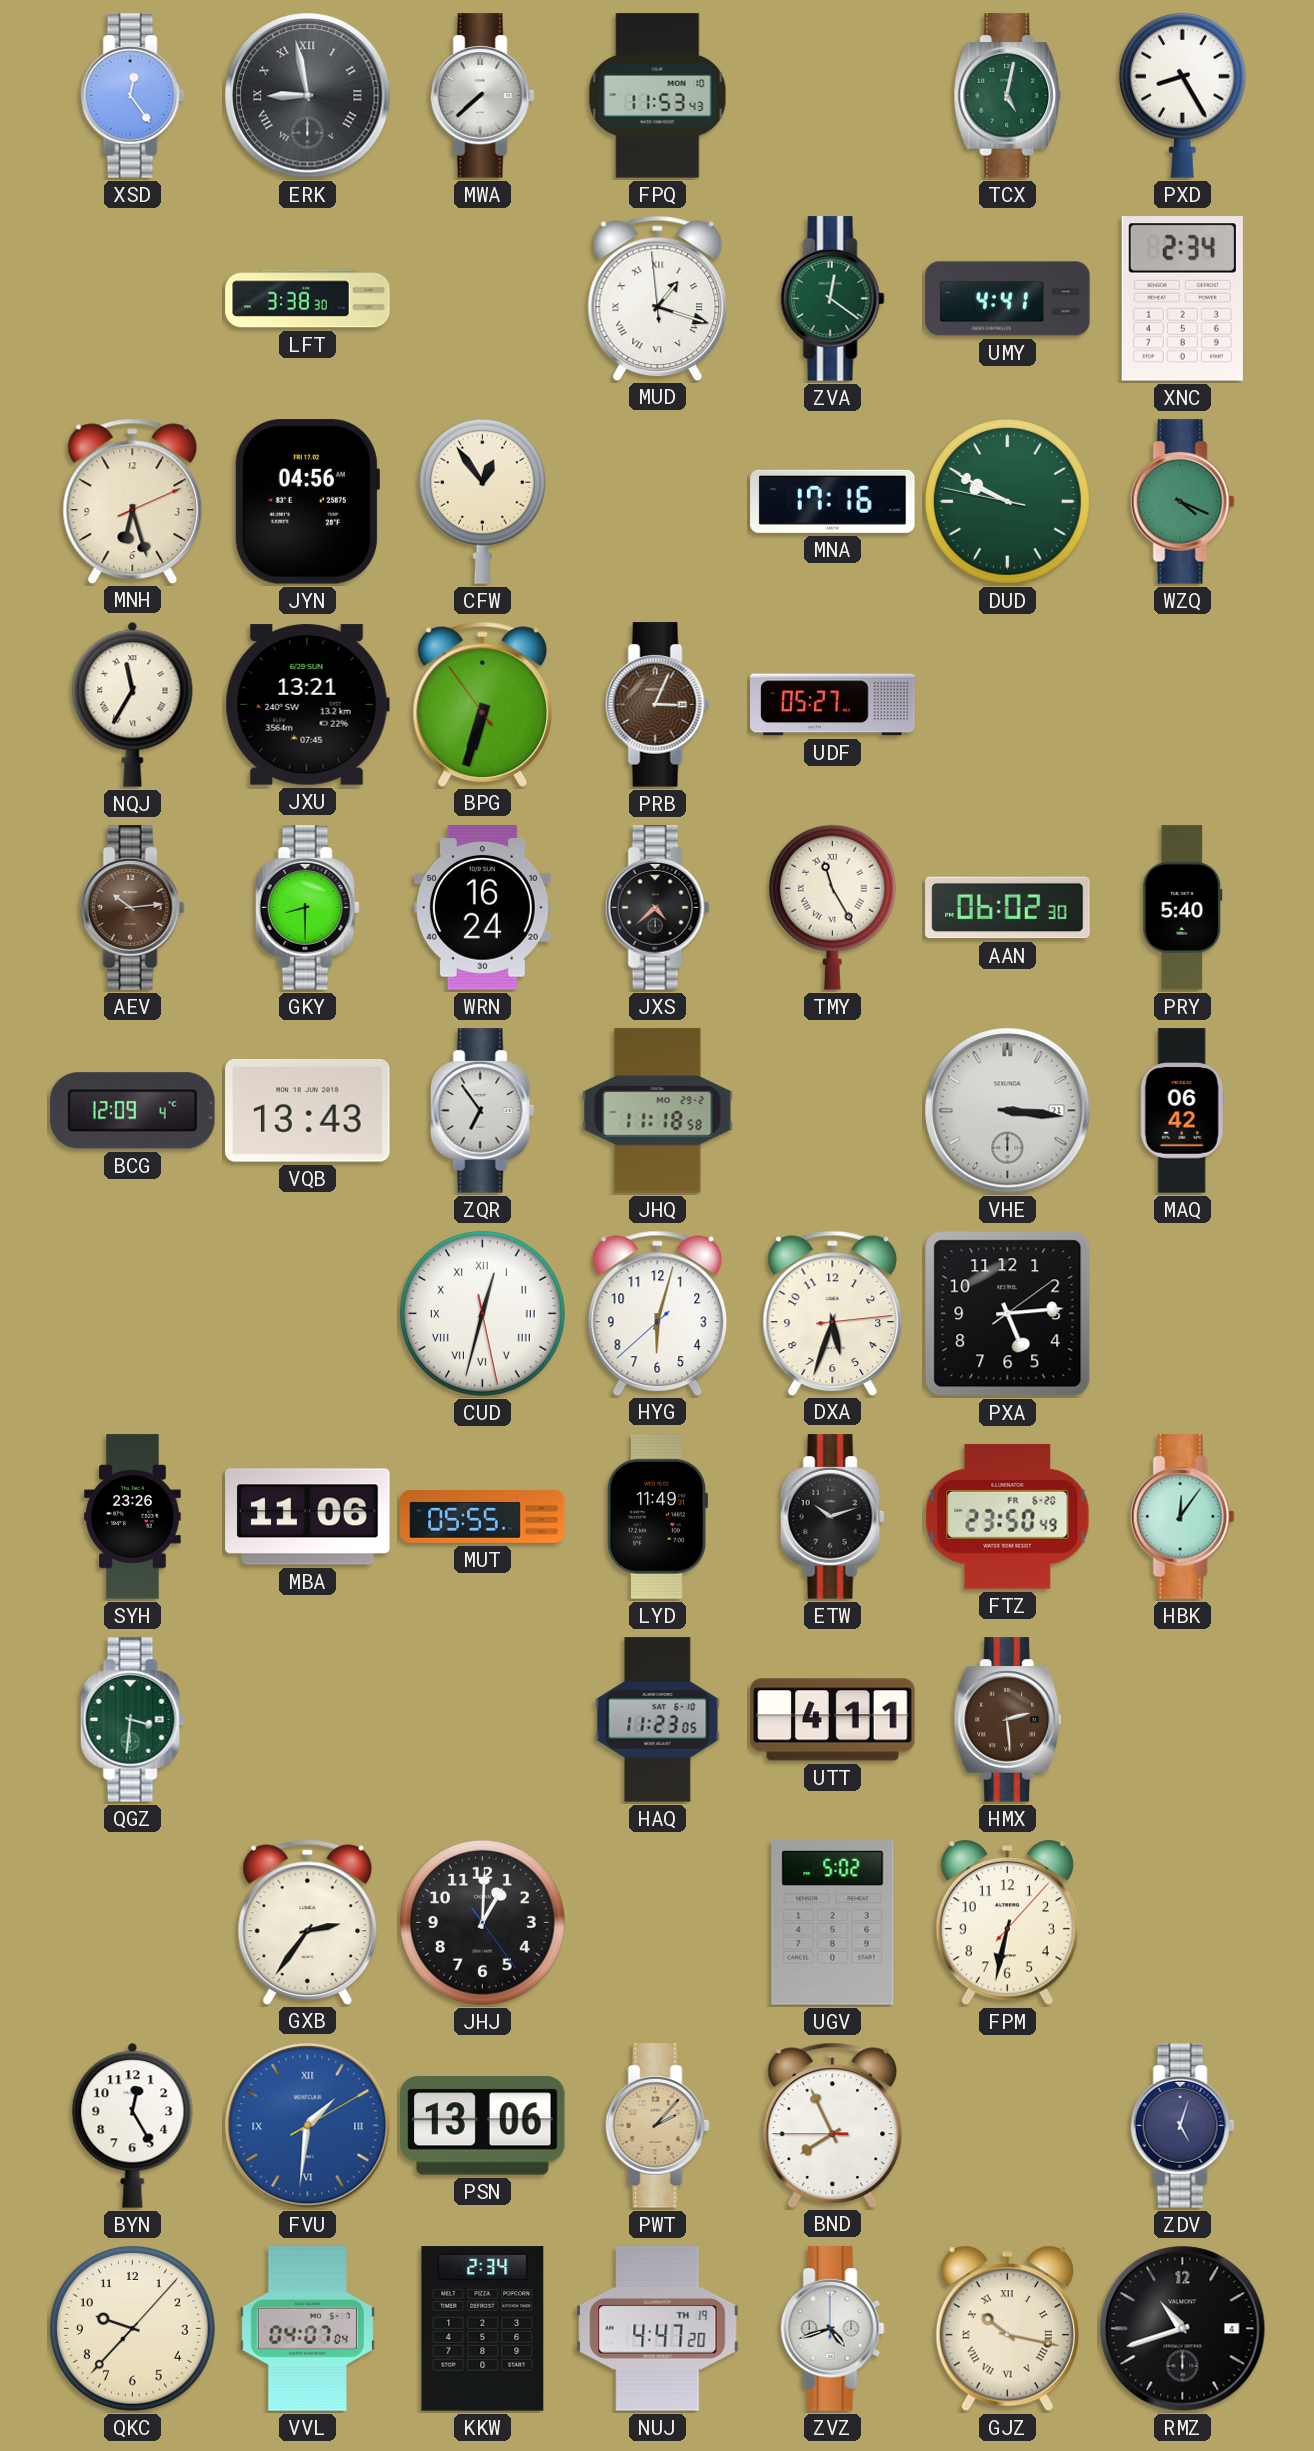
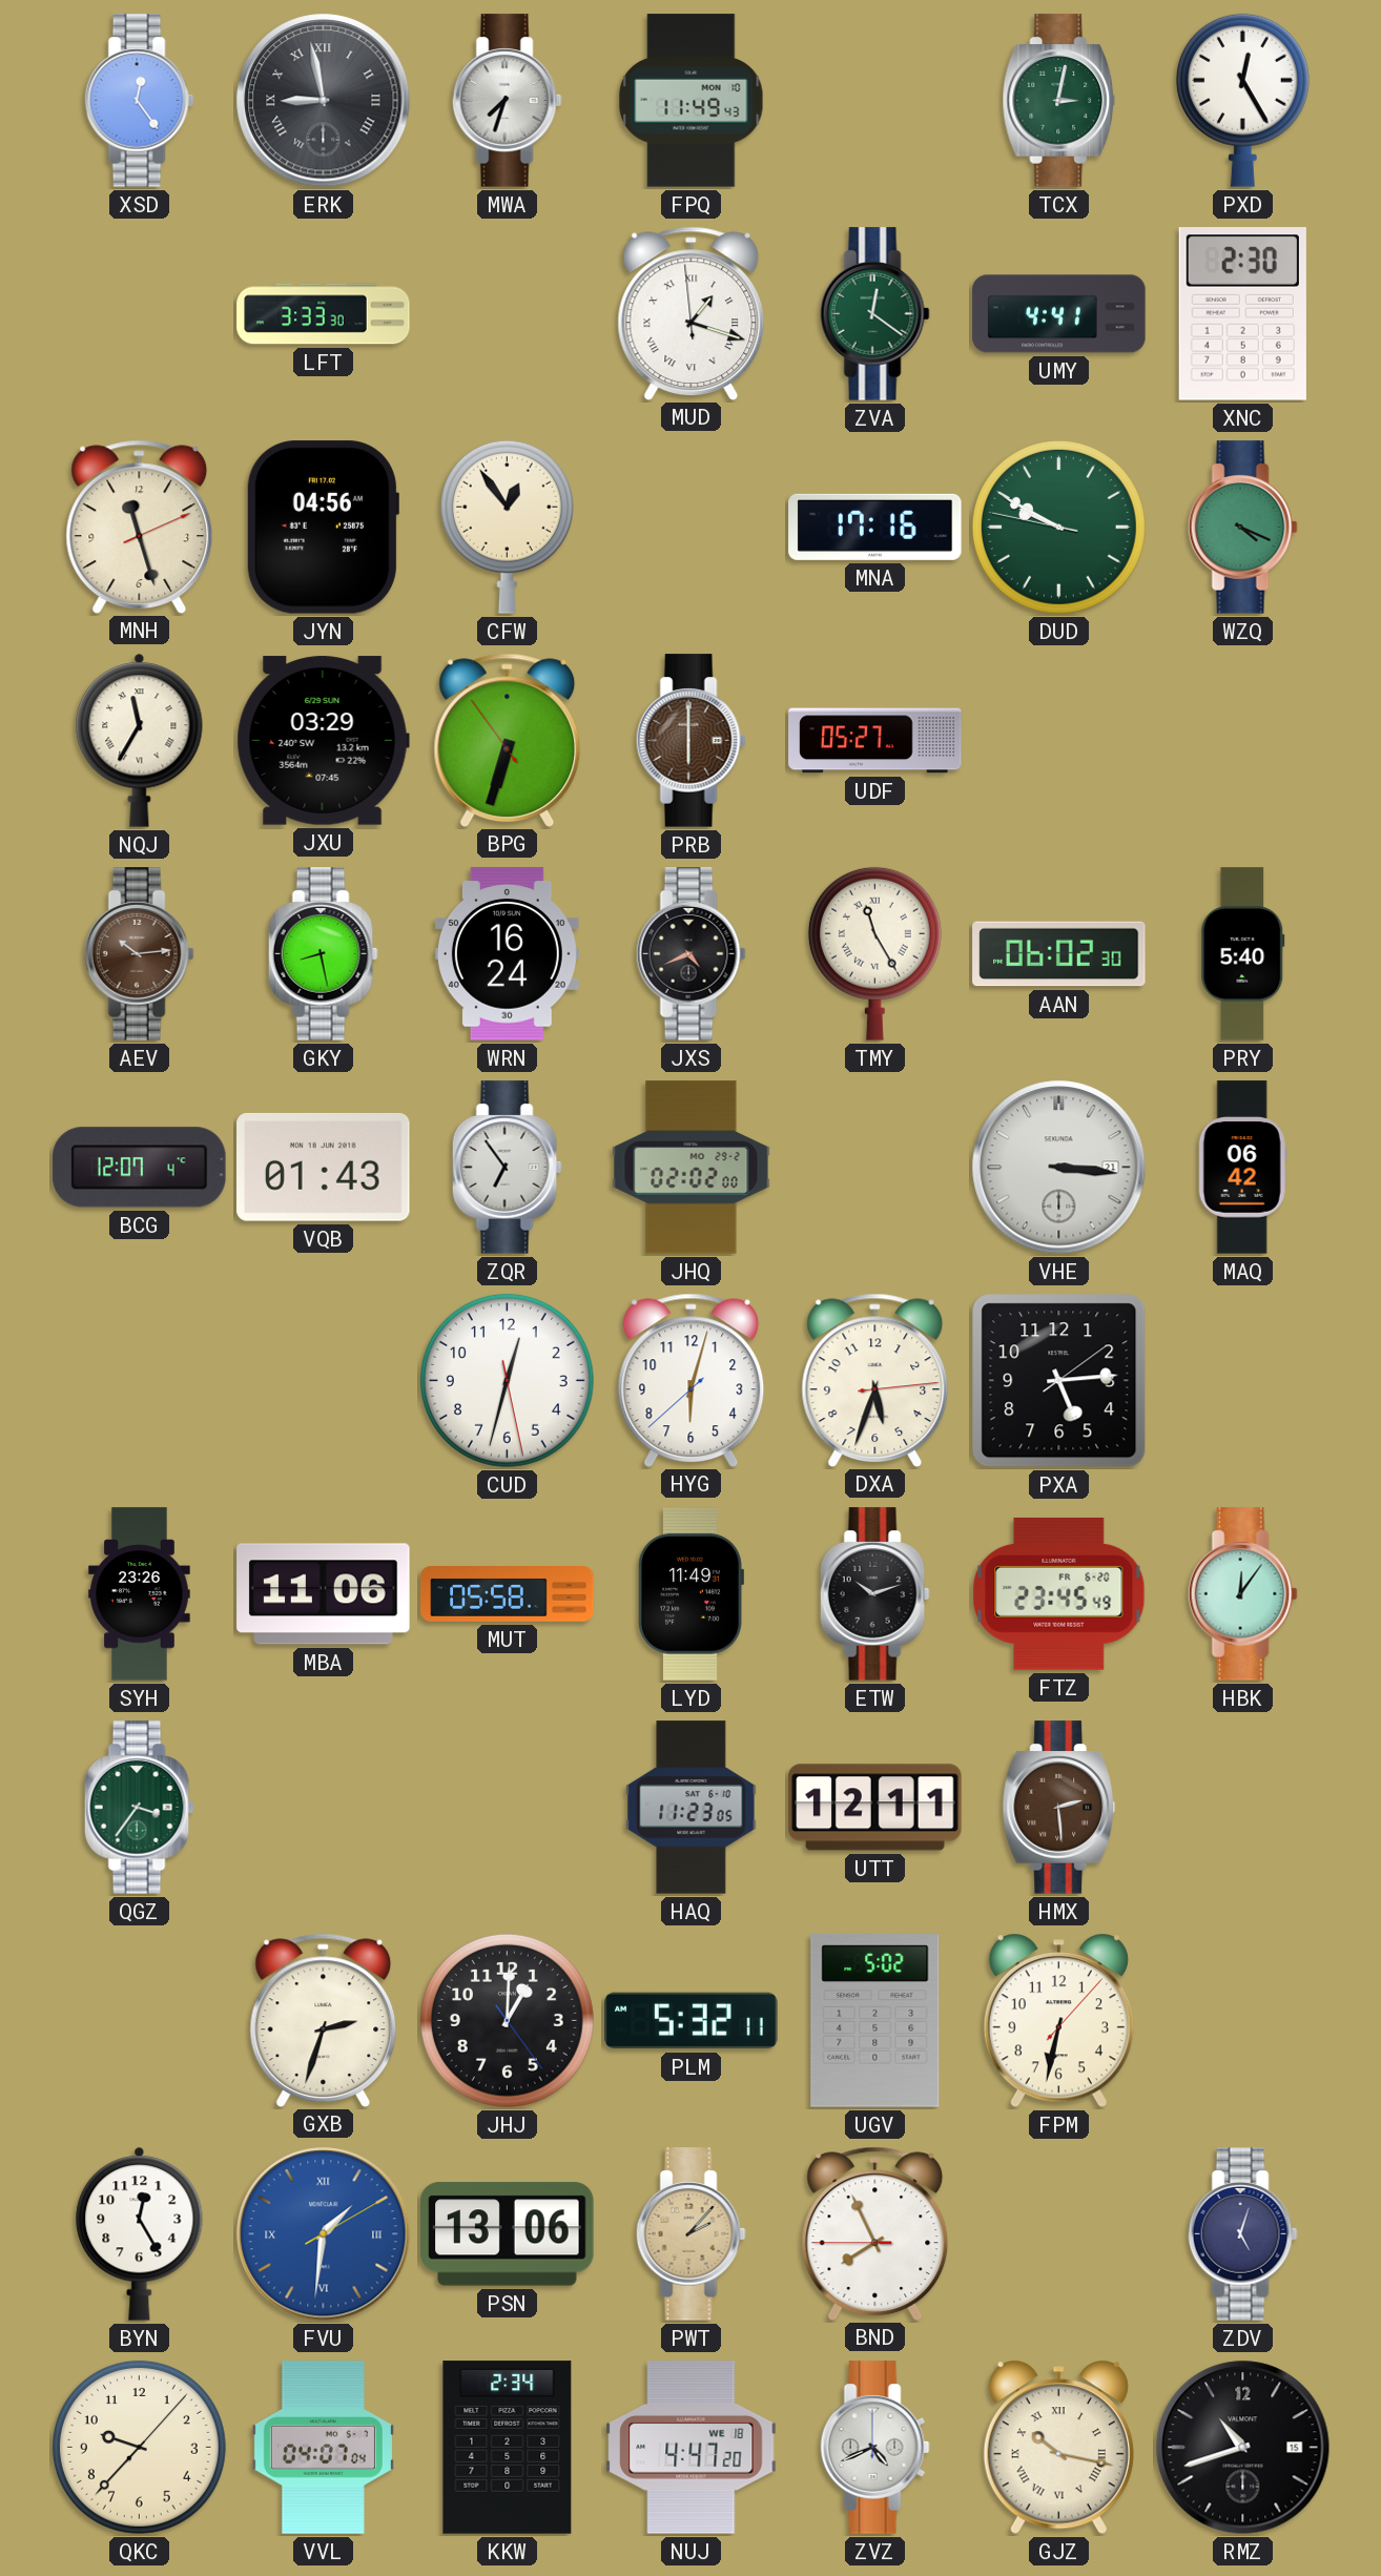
MWA: 7:38 -> 7:33 (507, 101)
FPQ: 11:53 -> 11:49 (692, 101)
TCX: 5:02 -> 3:02 (1059, 101)
PXD: 8:25 -> 12:25 (1242, 100)
LFT: 3:38 -> 3:33 (324, 314)
XNC: 2:34 -> 2:30 (1242, 314)
MNH: 6:27 -> 11:27 (140, 527)
JXU: 13:21 -> 03:29 (323, 741)
PRB: 3:04 -> 6:00 (690, 741)
GKY: 8:30 -> 8:28 (323, 954)
JXS: 4:38 -> 4:41 (690, 954)
BCG: 12:09 -> 12:07 (140, 1168)
VQB: 13:43 -> 01:43 (324, 1168)
JHQ: 11:18 -> 02:02 (692, 1168)
CUD numerals: Roman -> Arabic (507, 1380)
MUT: 05:55 -> 05:58 (508, 1594)
FTZ: 23:50 -> 23:45 (1059, 1593)
QGZ: 3:31 -> 3:36 (139, 1808)
UTT: 4:11 -> 12:11 (875, 1808)
GXB: 2:36 -> 2:33 (324, 2020)
PLM: none -> 5:32 (692, 2021)
NUJ date: TH 19 -> WE 18 (692, 2448)
ZVZ: 4:42 -> 4:41 (874, 2448)
RMZ date: 4 -> 15 (1243, 2448)
